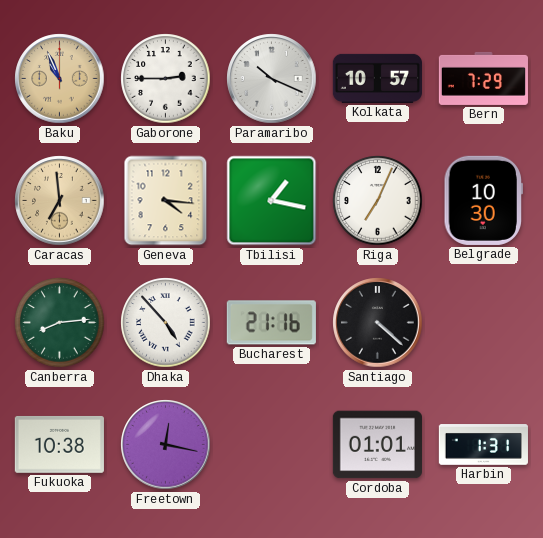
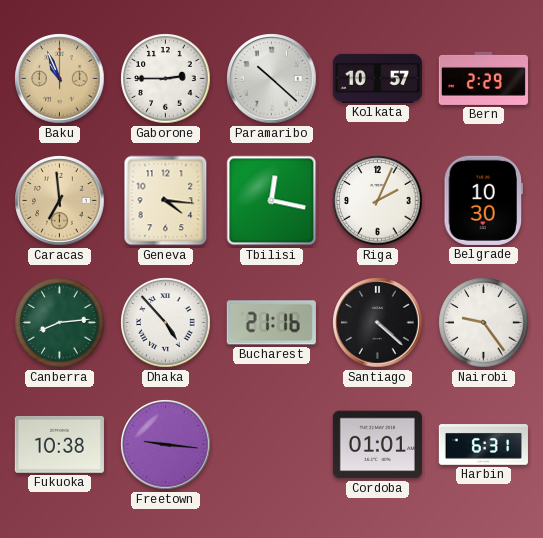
Paramaribo: 10:19 -> 10:22 (272, 79)
Bern: 7:29 -> 2:29 (483, 78)
Tbilisi: 1:17 -> 12:17 (272, 201)
Riga: 7:04 -> 2:04 (378, 201)
Nairobi: none -> 9:24 (484, 323)
Freetown: 12:17 -> 9:16 (166, 445)
Harbin: 1:31 -> 6:31 (483, 445)
